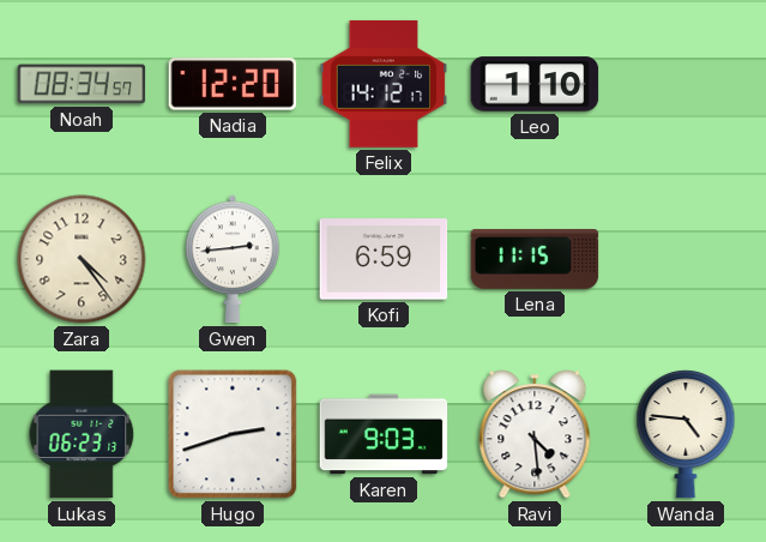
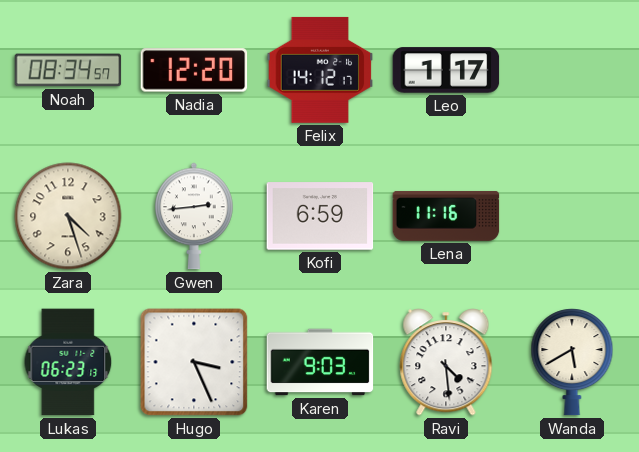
Leo: 1:10 -> 1:17 (446, 70)
Zara: 4:24 -> 4:27 (68, 216)
Lena: 11:15 -> 11:16 (446, 216)
Hugo: 2:42 -> 3:26 (194, 362)
Wanda: 4:46 -> 5:40 (572, 362)
